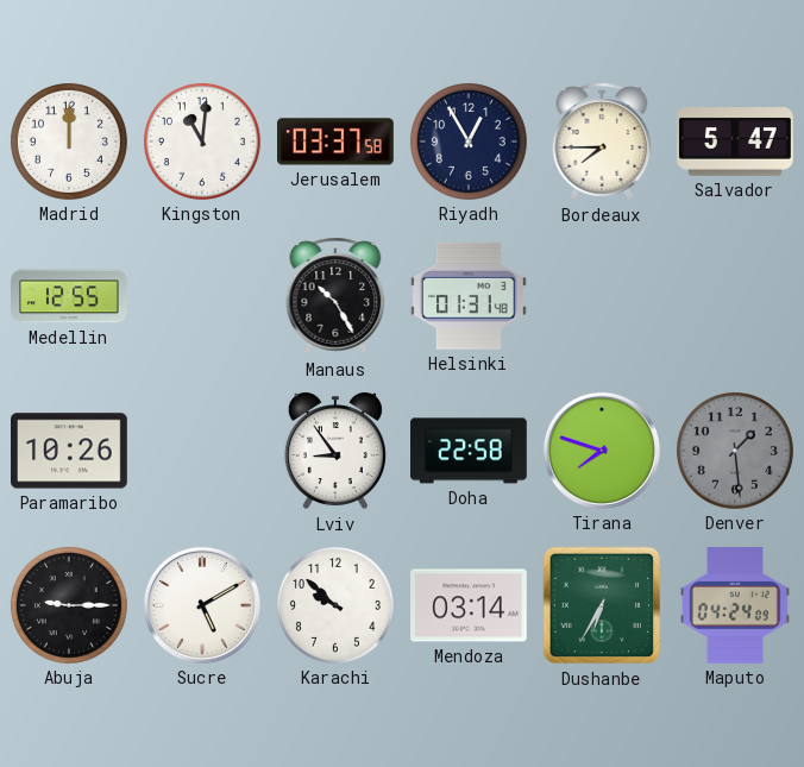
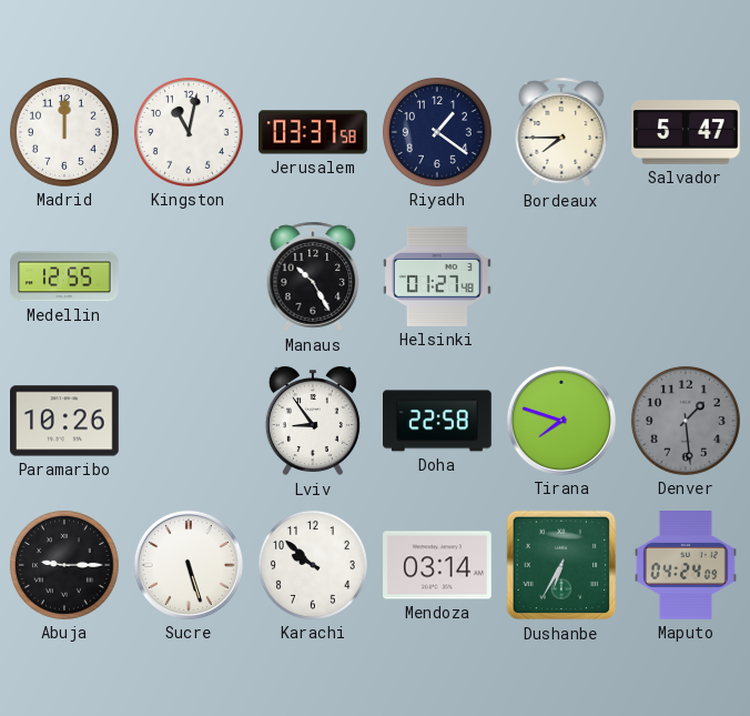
Kingston: 11:01 -> 11:02 (189, 132)
Riyadh: 12:55 -> 1:21 (437, 132)
Helsinki: 01:31 -> 01:27 (437, 276)
Sucre: 5:10 -> 5:27 (189, 565)
